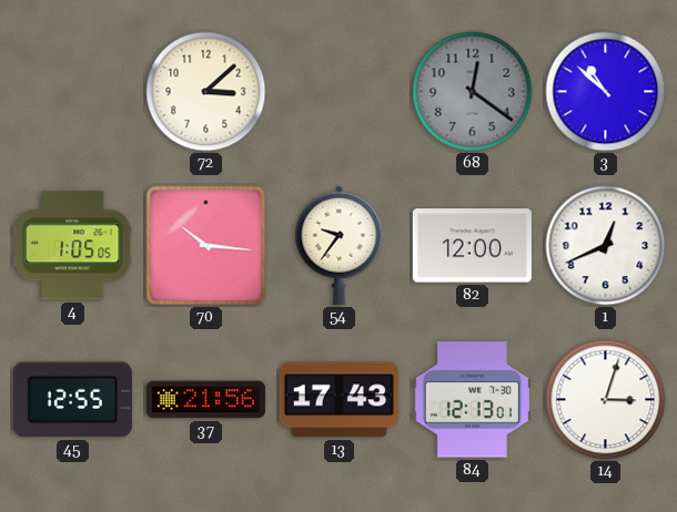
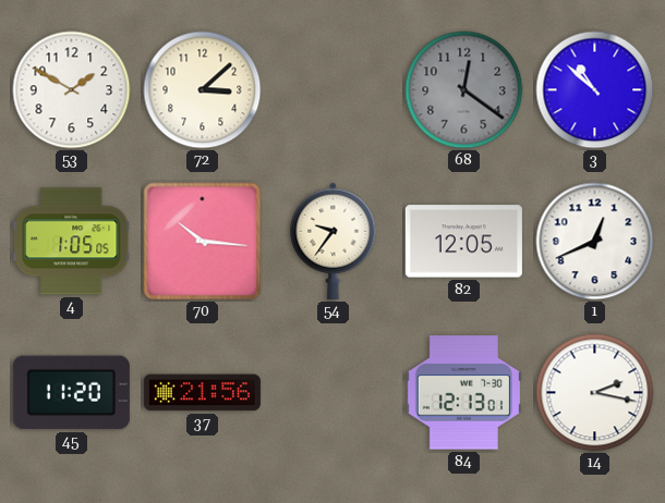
53: none -> 1:50 (72, 90)
82: 12:00 -> 12:05 (463, 242)
45: 12:55 -> 11:20 (71, 393)
13: 17:43 -> none (338, 400)
14: 3:03 -> 2:17 (595, 393)
